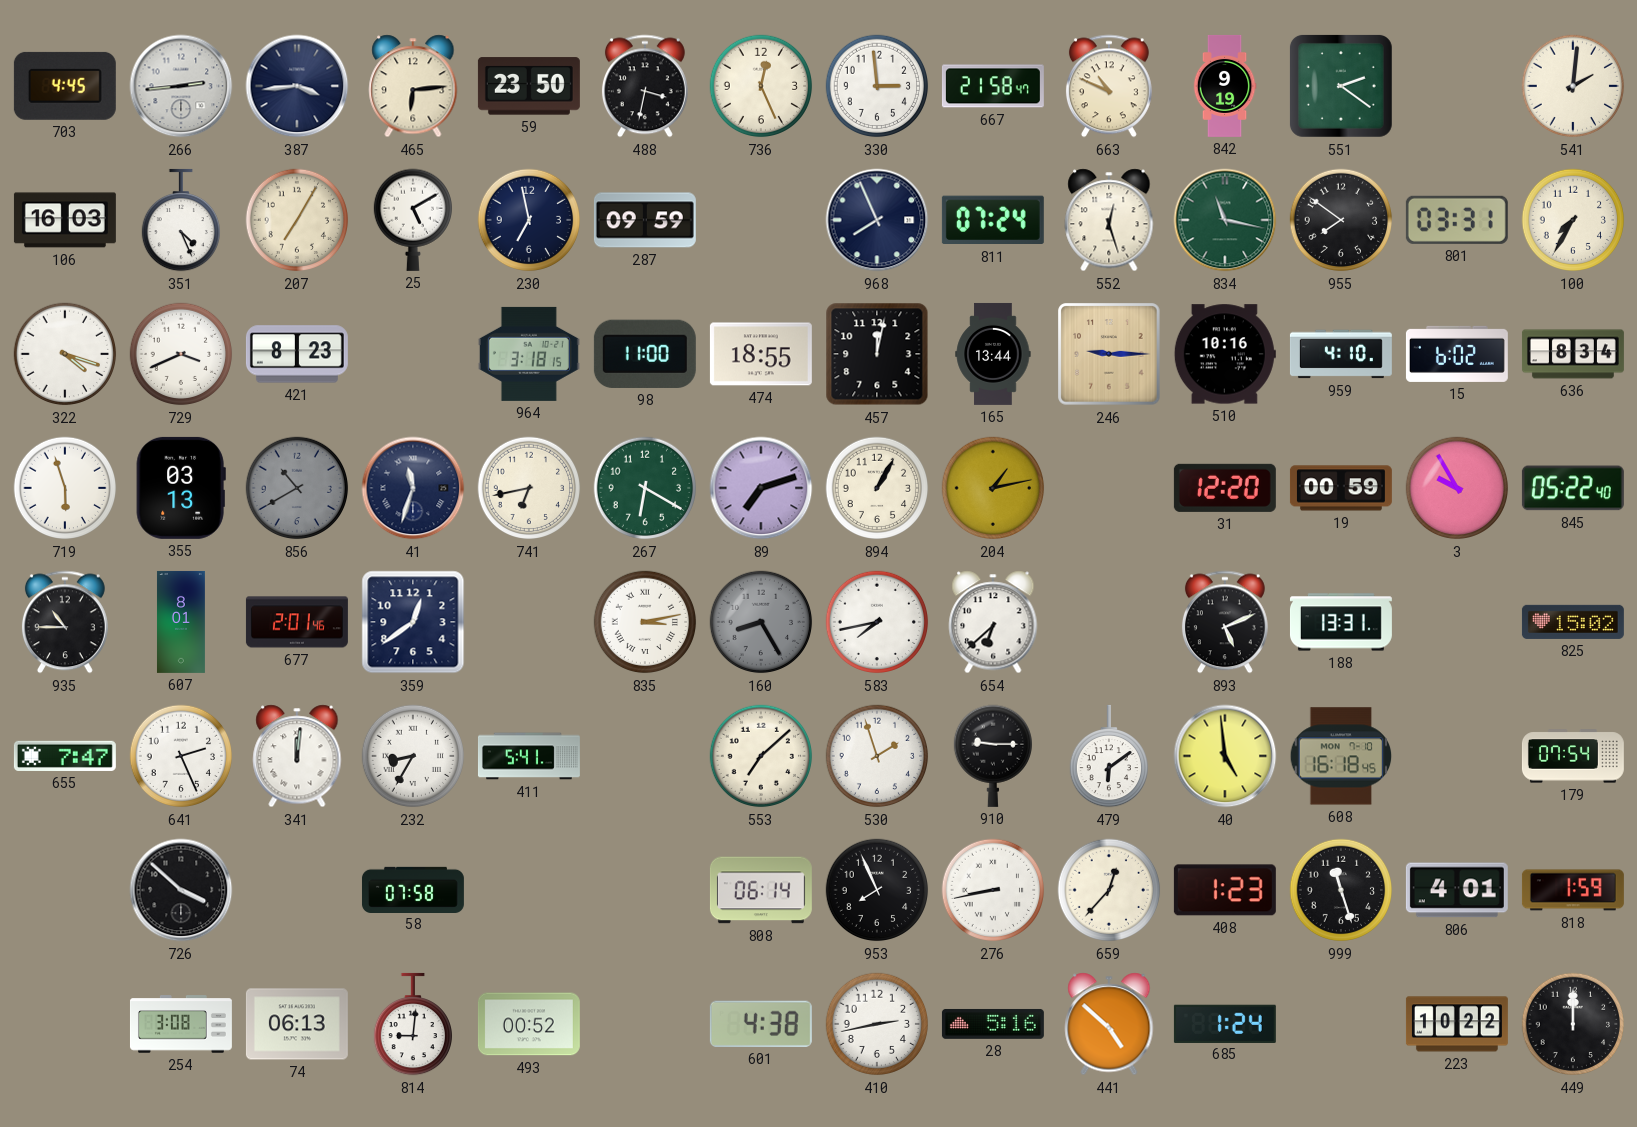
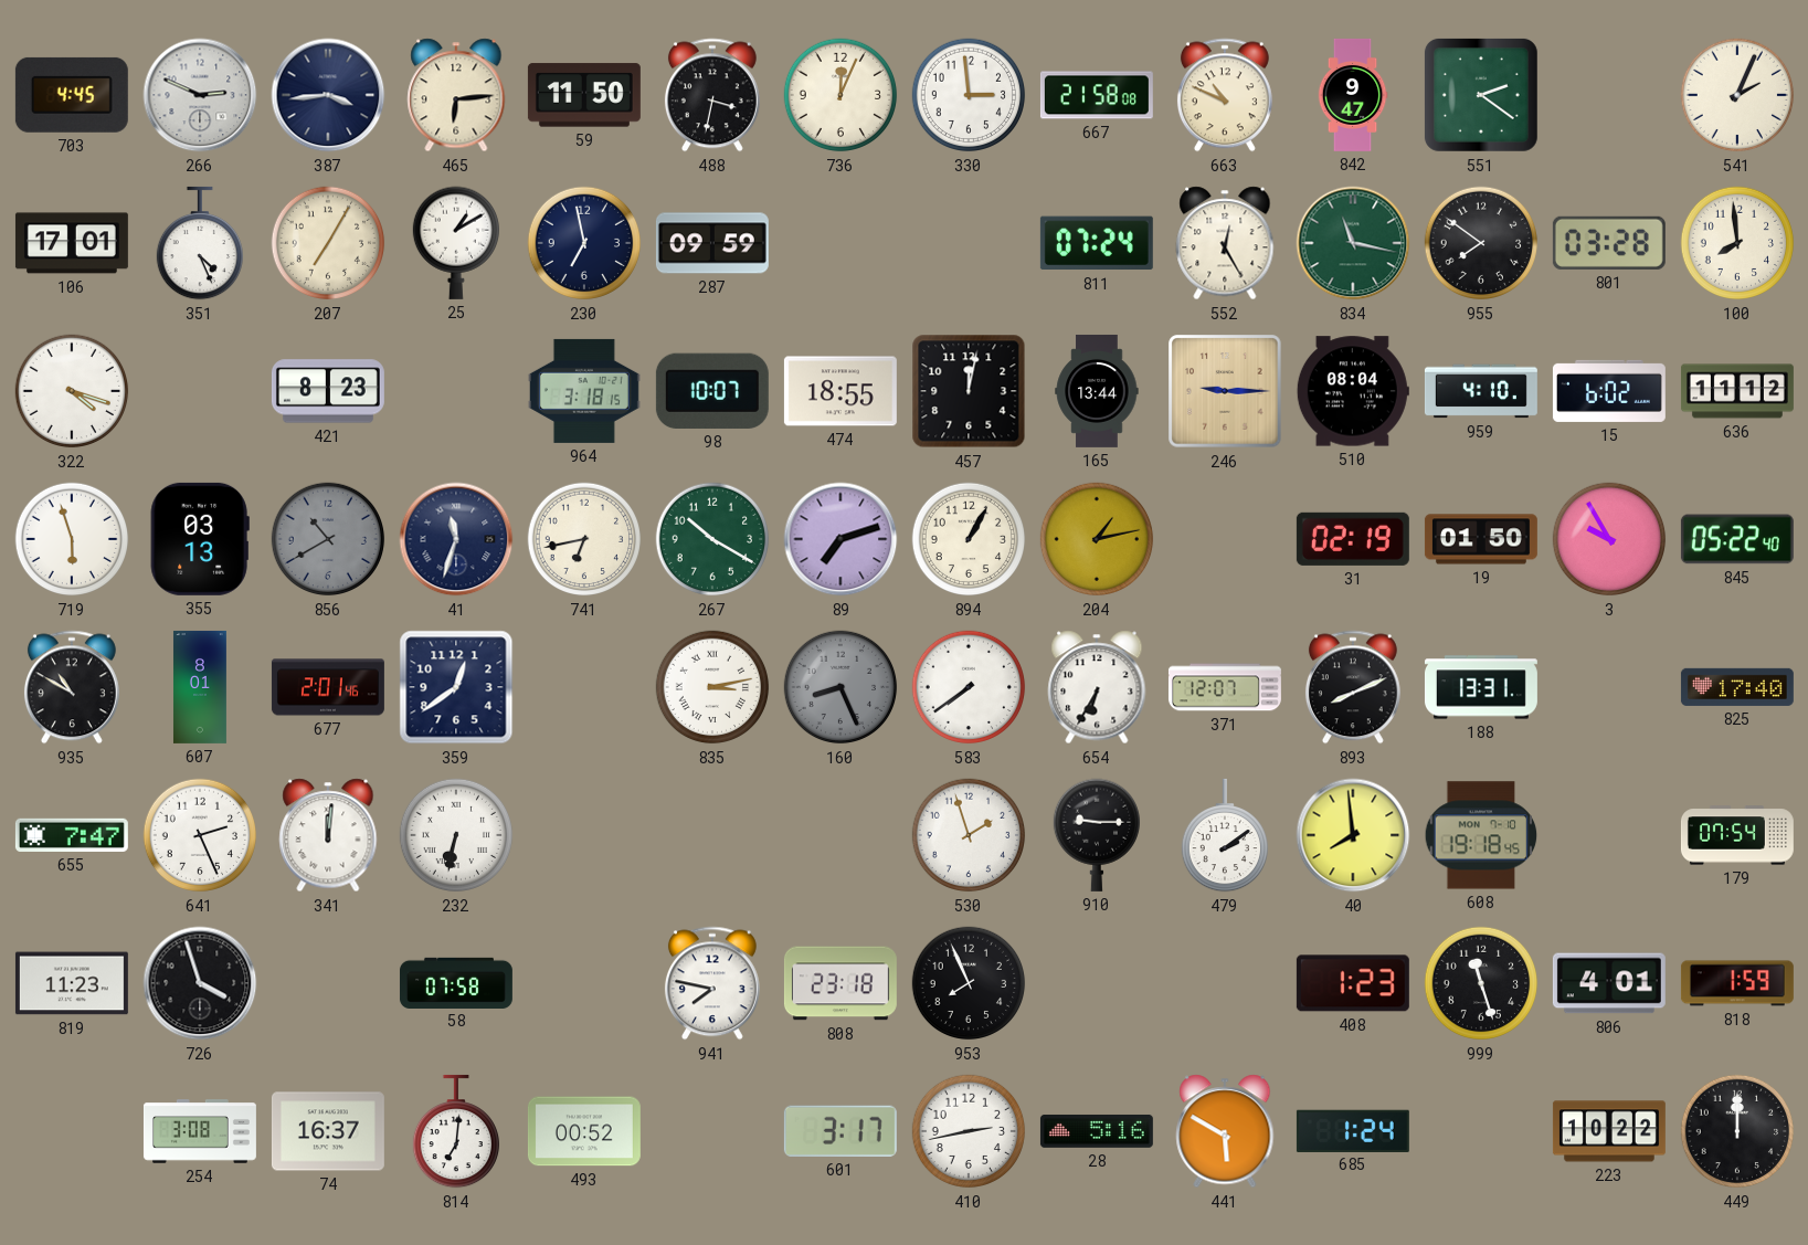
266: 2:44 -> 2:49 (200, 95)
59: 23:50 -> 11:50 (584, 95)
736: 12:26 -> 12:04 (840, 95)
667: 21:58:47 -> 21:58:08 (1097, 95)
842: 9:19 -> 9:47 (1353, 95)
541: 2:01 -> 2:04 (1737, 95)
106: 16:03 -> 17:01 (72, 243)
25: 5:10 -> 1:10 (455, 243)
968: 7:56 -> none (877, 220)
552: 12:27 -> 12:25 (1225, 243)
801: 03:31 -> 03:28 (1609, 243)
100: 7:35 -> 7:59 (1737, 243)
729: 3:41 -> none (181, 354)
98: 11:00 -> 10:07 (712, 391)
510: 10:16 -> 08:04 (1353, 391)
636: 8:34 -> 11:12 (1737, 391)
267: 6:20 -> 10:20 (712, 539)
31: 12:20 -> 02:19 (1353, 539)
19: 00:59 -> 01:50 (1481, 539)
935: 10:45 -> 10:50 (72, 687)
160: 8:25 -> 8:26 (840, 687)
583: 7:43 -> 7:39 (969, 687)
654: 6:38 -> 6:35 (1097, 687)
371: none -> 12:07 (1225, 687)
893: 5:11 -> 8:11 (1353, 687)
825: 15:02 -> 17:40 (1737, 687)
232: 8:35 -> 6:32 (456, 835)
411: 5:41 -> none (529, 756)
553: 7:08 -> none (761, 756)
479: 6:09 -> 2:09 (1224, 835)
40: 4:59 -> 7:59 (1353, 835)
608: 16:18 -> 19:18 (1481, 835)
819: none -> 11:23 (72, 983)
726: 3:52 -> 3:57 (200, 983)
941: none -> 7:47 (712, 983)
808: 06:14 -> 23:18 (840, 983)
276: 8:43 -> none (993, 890)
659: 12:37 -> none (1109, 890)
74: 06:13 -> 16:37 (328, 1131)
814: 9:01 -> 7:01 (455, 1131)
601: 4:38 -> 3:17 (840, 1131)
441: 4:52 -> 5:50 (1225, 1131)
